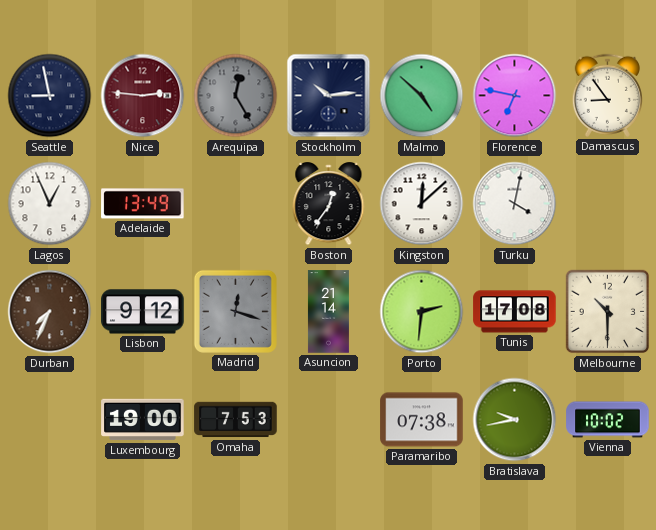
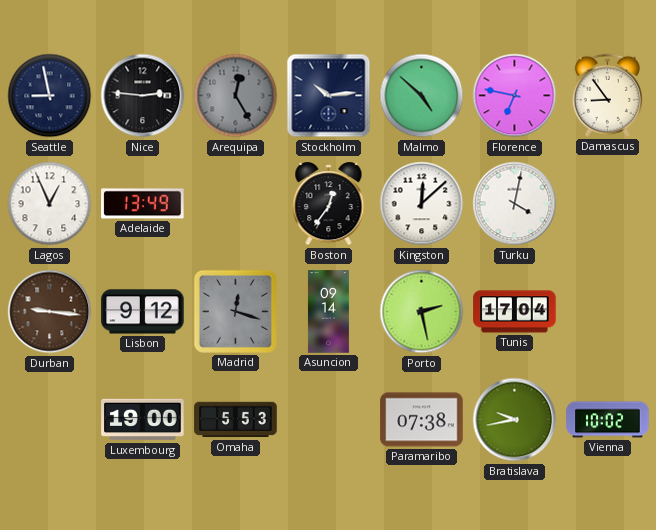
Nice dial: burgundy -> black (143, 96)
Durban: 7:34 -> 9:16 (50, 312)
Asuncion: 21:14 -> 09:14 (328, 312)
Porto: 2:31 -> 2:28 (422, 312)
Tunis: 17:08 -> 17:04 (515, 312)
Melbourne: 10:30 -> none (608, 312)
Omaha: 7:53 -> 5:53 (236, 420)
